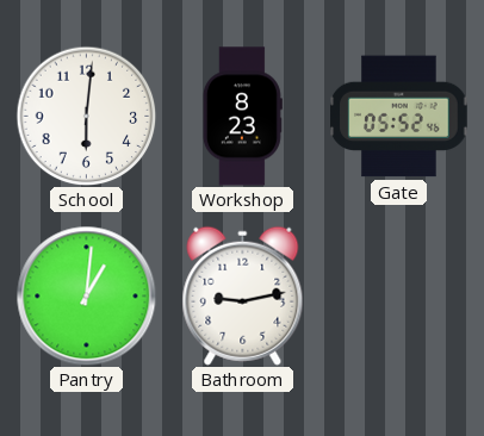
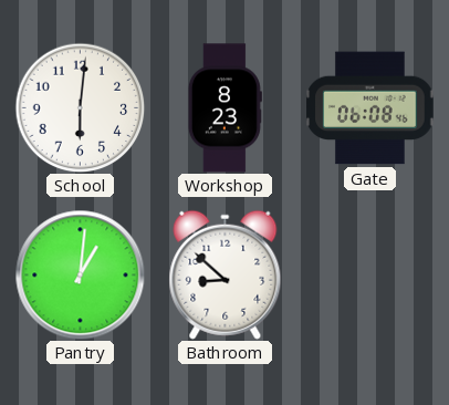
Gate: 05:52 -> 06:08 (370, 108)
Bathroom: 9:13 -> 8:52 (226, 274)
